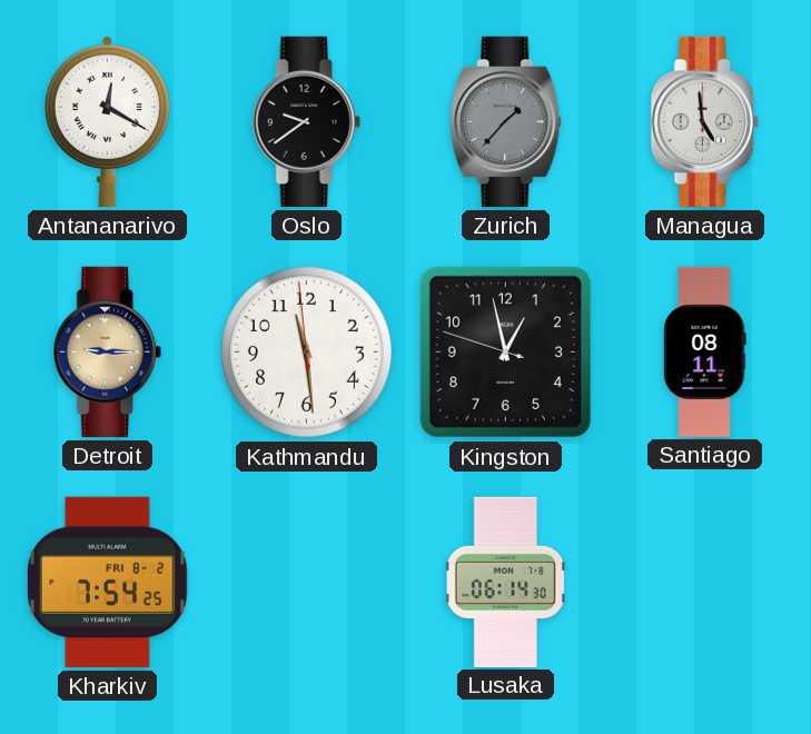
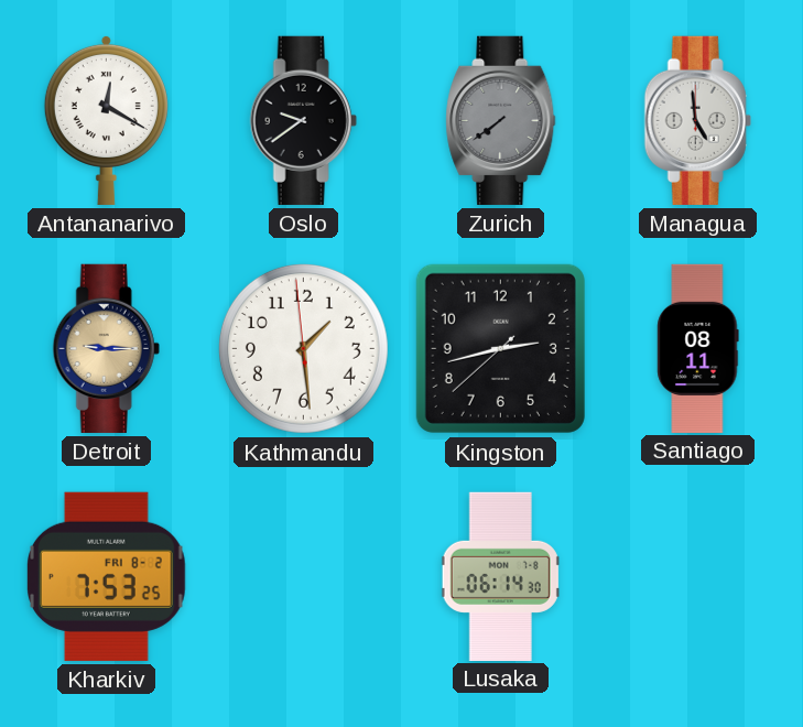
Zurich: 1:37 -> 7:39 (501, 120)
Kathmandu: 11:28 -> 1:28 (303, 348)
Kingston: 12:57 -> 2:42 (500, 348)
Kharkiv: 7:54 -> 7:53 (107, 576)
